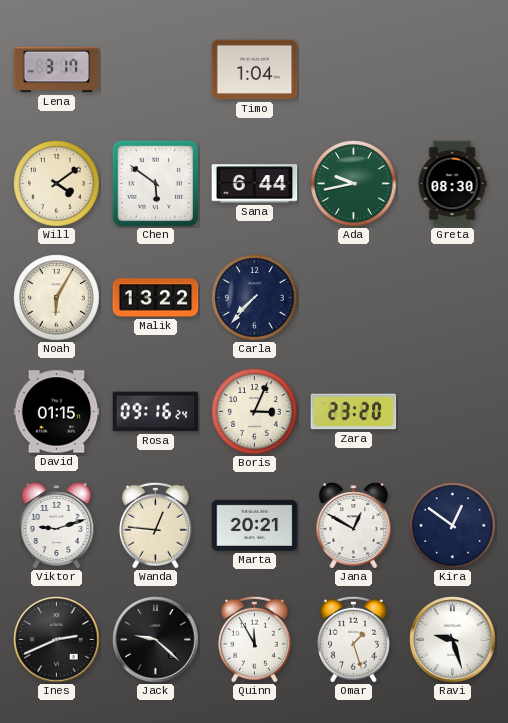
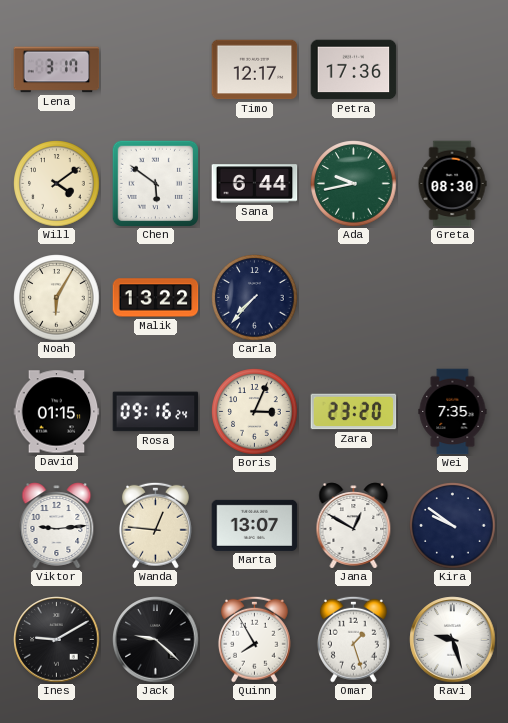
Timo: 1:04 -> 12:17 (255, 70)
Petra: none -> 17:36 (354, 70)
Wei: none -> 7:35 (453, 412)
Viktor: 9:12 -> 9:14 (57, 526)
Marta: 20:21 -> 13:07 (255, 525)
Kira: 12:51 -> 9:51 (453, 526)
Ines: 2:41 -> 9:10 (57, 640)
Quinn: 11:55 -> 7:55 (254, 639)
